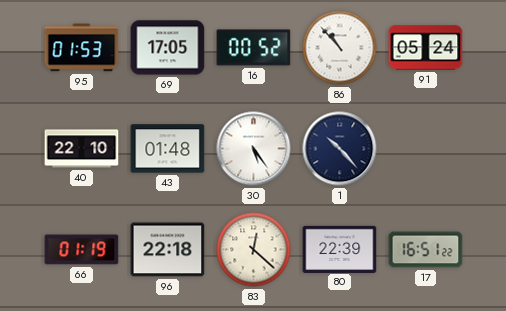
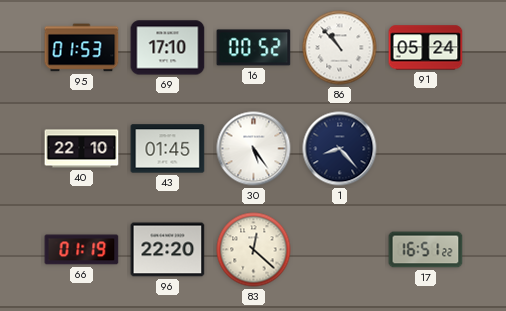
69: 17:05 -> 17:10 (168, 48)
43: 01:48 -> 01:45 (168, 149)
1: 10:23 -> 8:23 (340, 149)
96: 22:18 -> 22:20 (168, 250)
80: 22:39 -> none (340, 249)
